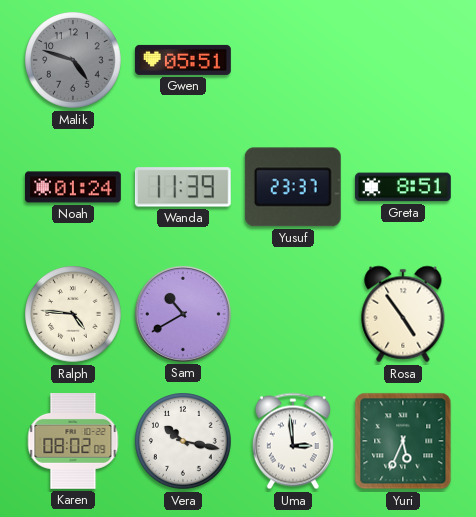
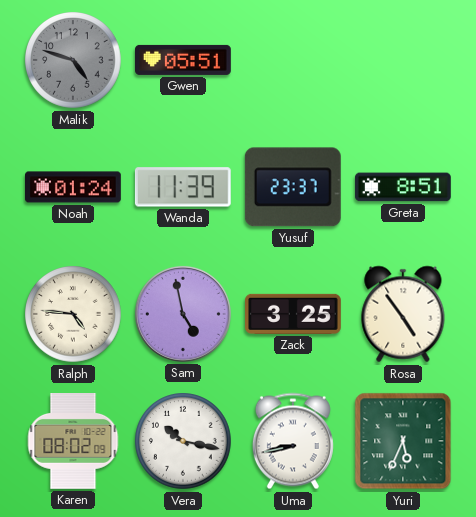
Sam: 10:40 -> 4:58 (183, 314)
Zack: none -> 3:25 (294, 314)
Uma: 2:59 -> 8:43 (293, 441)
